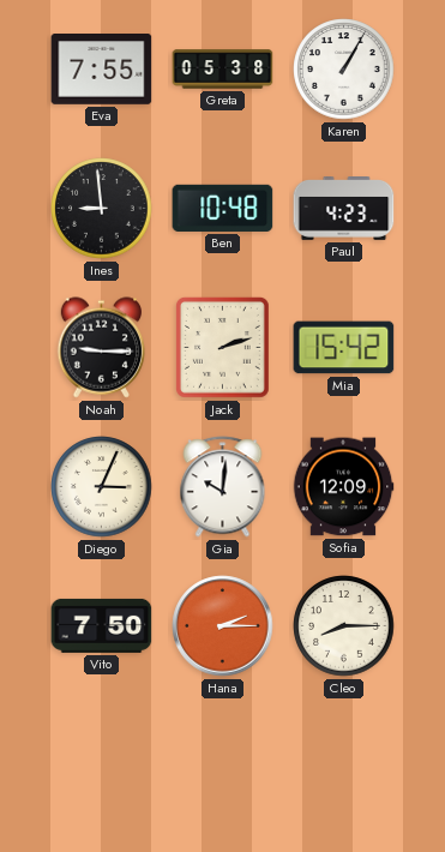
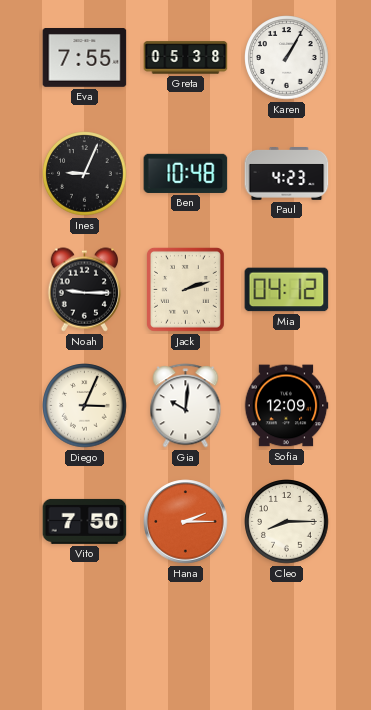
Ines: 8:59 -> 9:04 (85, 174)
Mia: 15:42 -> 04:12 (287, 290)
